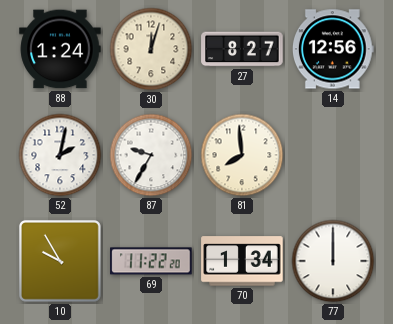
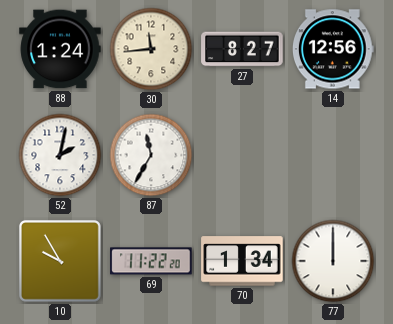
30: 12:03 -> 11:44 (151, 49)
87: 9:35 -> 11:35 (151, 155)
81: 7:59 -> none (242, 155)
